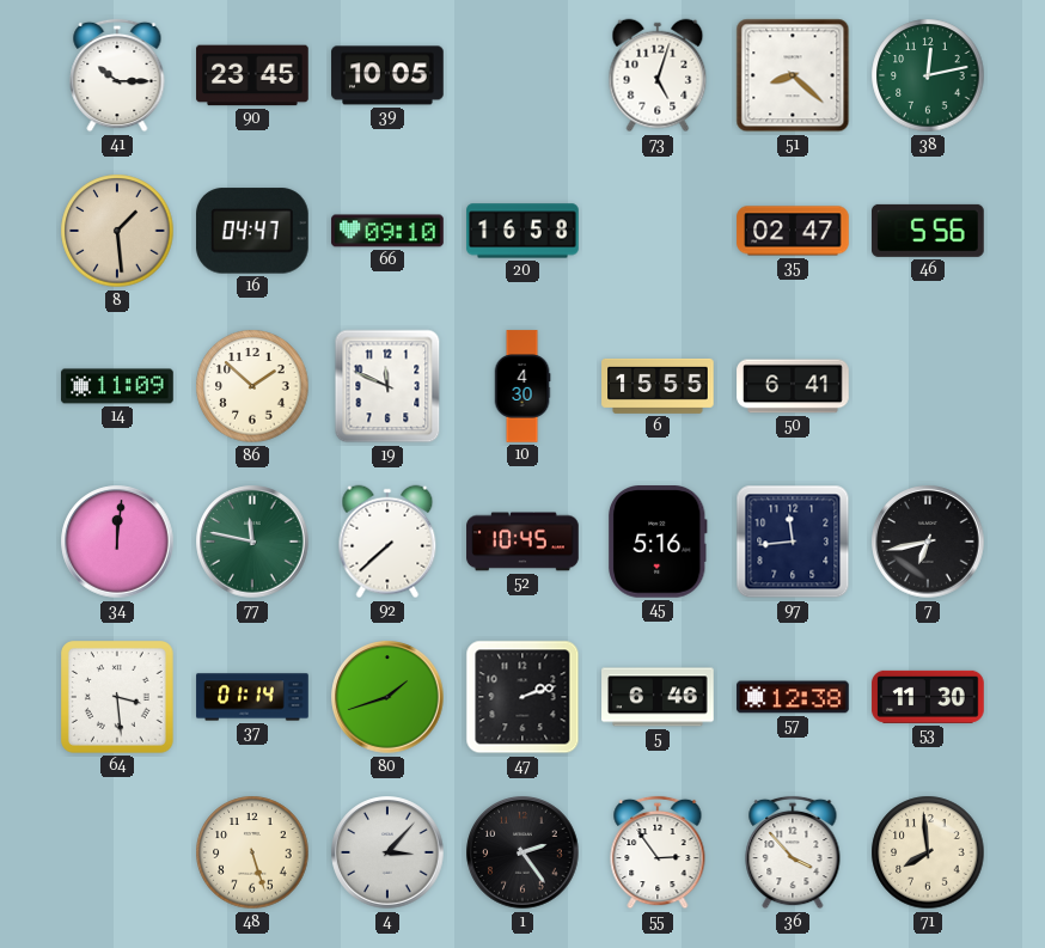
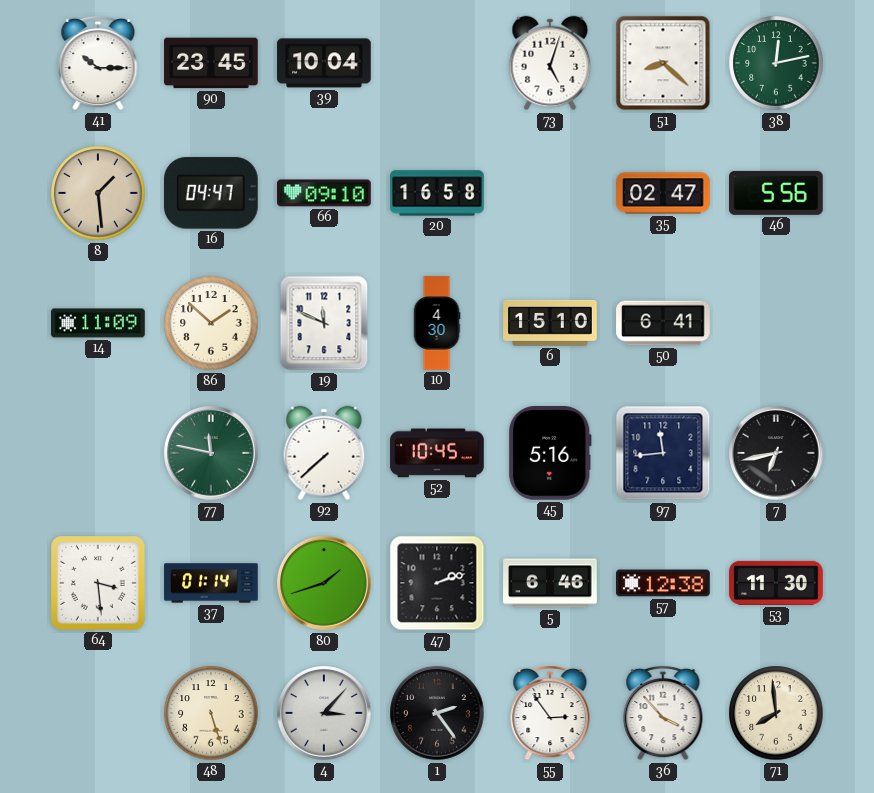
39: 10:05 -> 10:04 (324, 63)
6: 15:55 -> 15:10 (550, 323)
34: 12:01 -> none (117, 542)
